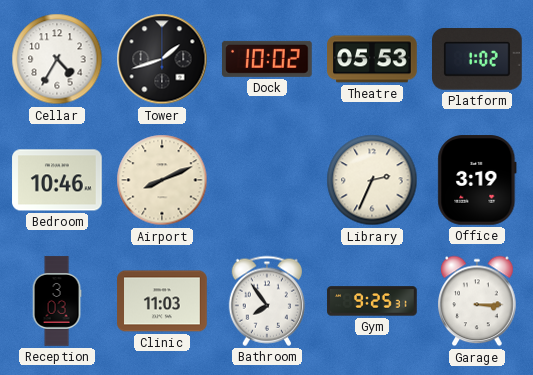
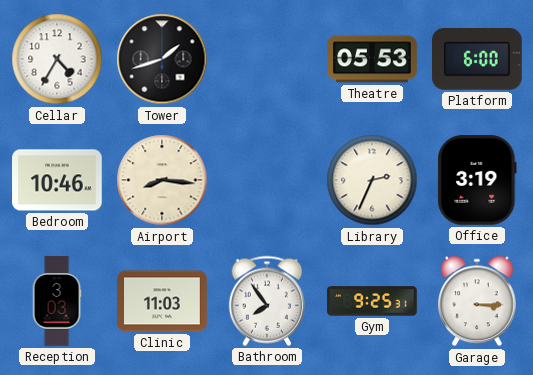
Dock: 10:02 -> none (268, 59)
Platform: 1:02 -> 6:00 (478, 60)
Airport: 8:11 -> 8:16 (162, 180)
